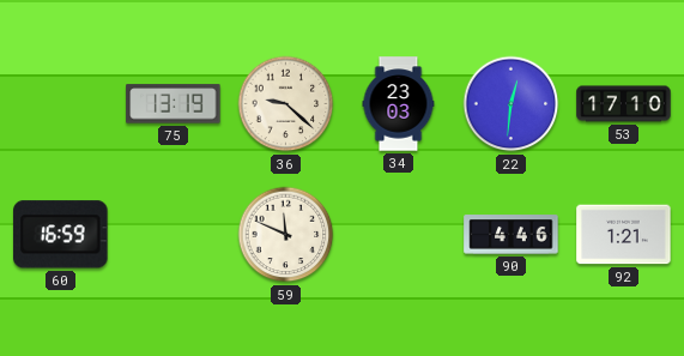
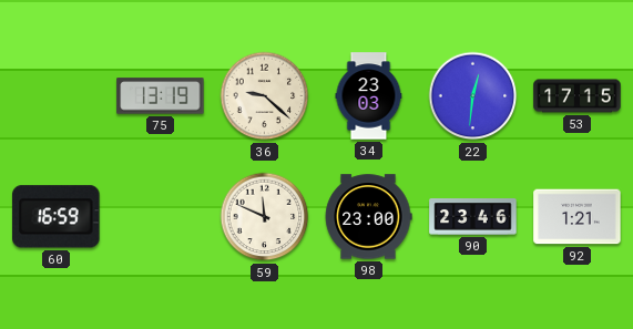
53: 17:10 -> 17:15 (578, 96)
98: none -> 23:00 (368, 217)
90: 4:46 -> 23:46 (473, 217)
